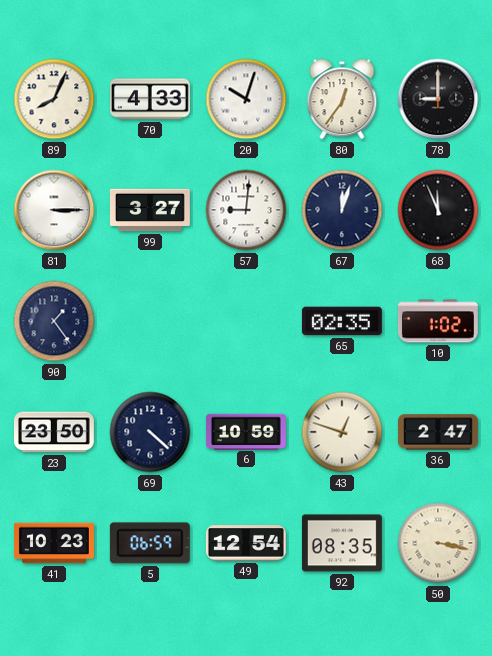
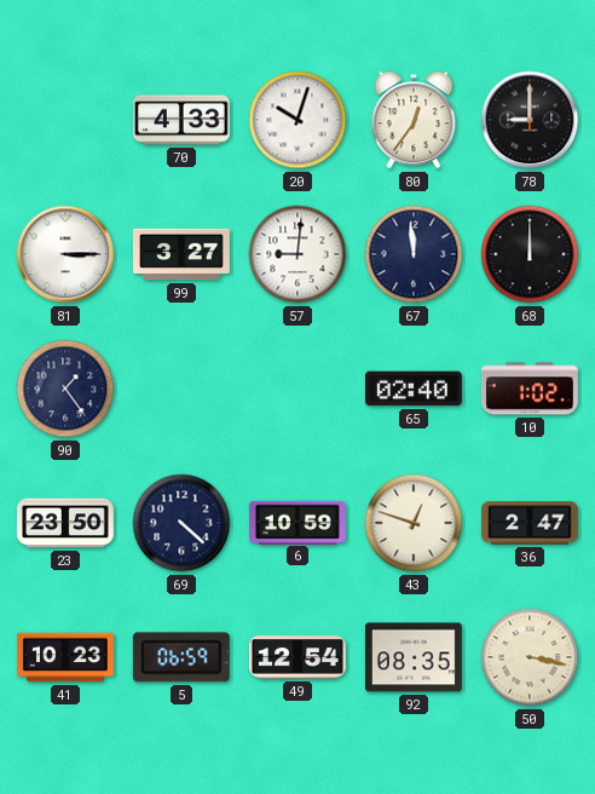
89: 8:04 -> none (54, 99)
67: 12:03 -> 11:59 (414, 254)
68: 11:56 -> 12:00 (530, 254)
65: 02:35 -> 02:40 (414, 389)
